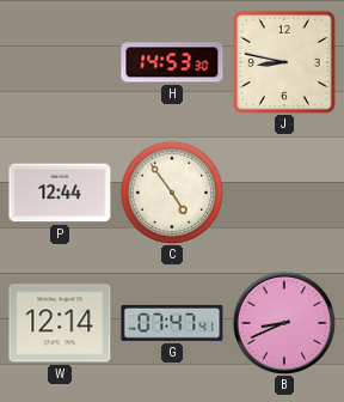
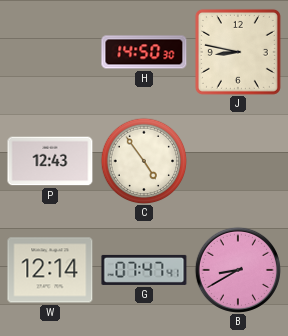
H: 14:53 -> 14:50 (144, 52)
P: 12:44 -> 12:43 (50, 161)
B: 8:41 -> 8:40 (237, 269)
